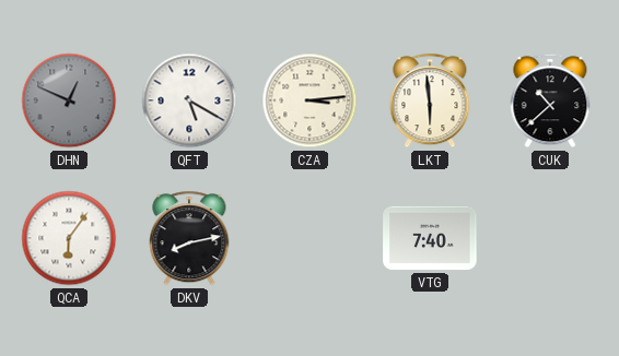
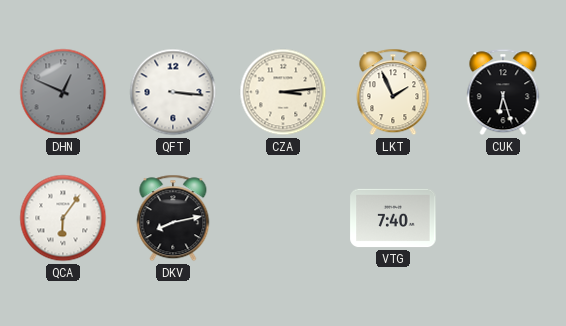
QFT: 5:20 -> 3:16 (173, 92)
LKT: 5:59 -> 1:56 (393, 92)
CUK: 10:38 -> 6:27 (503, 92)
